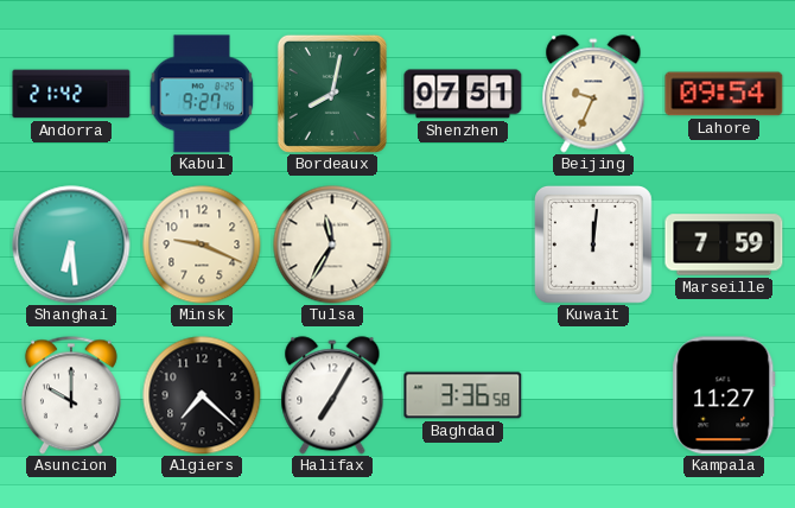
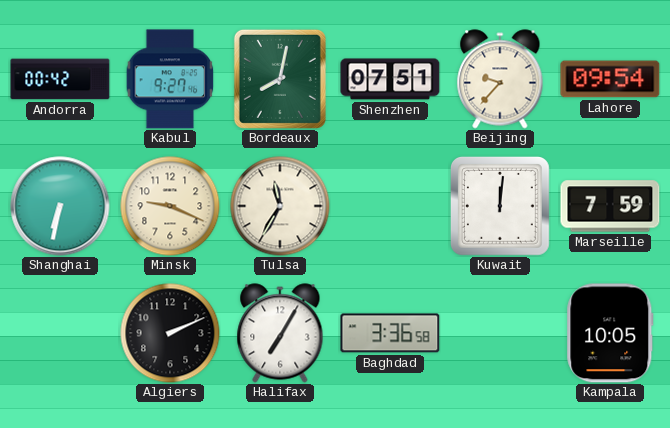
Andorra: 21:42 -> 00:42 (60, 79)
Beijing: 9:34 -> 9:37 (500, 79)
Shanghai: 6:29 -> 6:32 (60, 206)
Asuncion: 10:00 -> none (71, 395)
Algiers: 7:22 -> 2:11 (170, 333)
Kampala: 11:27 -> 10:05 (610, 333)
